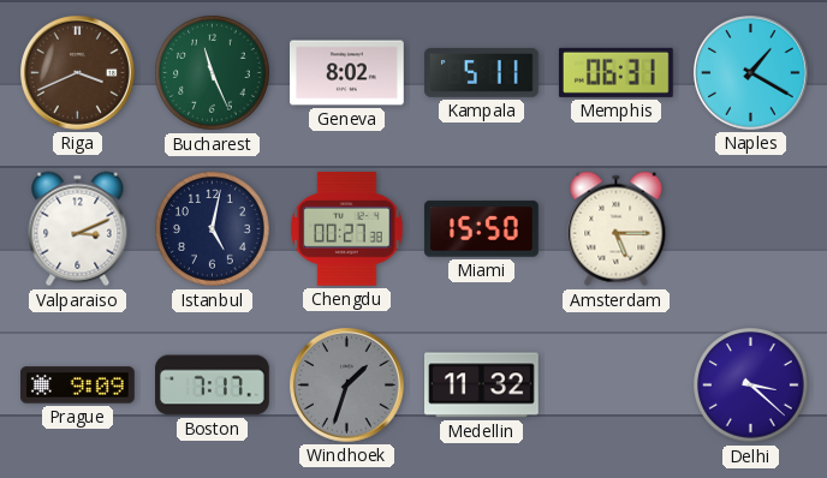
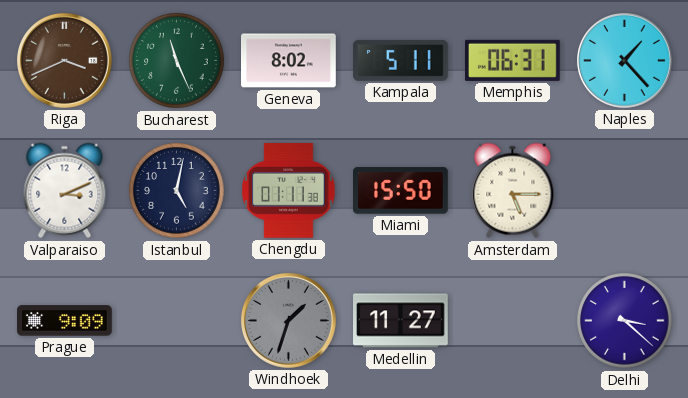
Naples: 1:20 -> 1:23 (625, 61)
Chengdu: 00:27 -> 01:11 (289, 190)
Boston: 7:17 -> none (213, 386)
Medellin: 11:32 -> 11:27 (401, 321)
